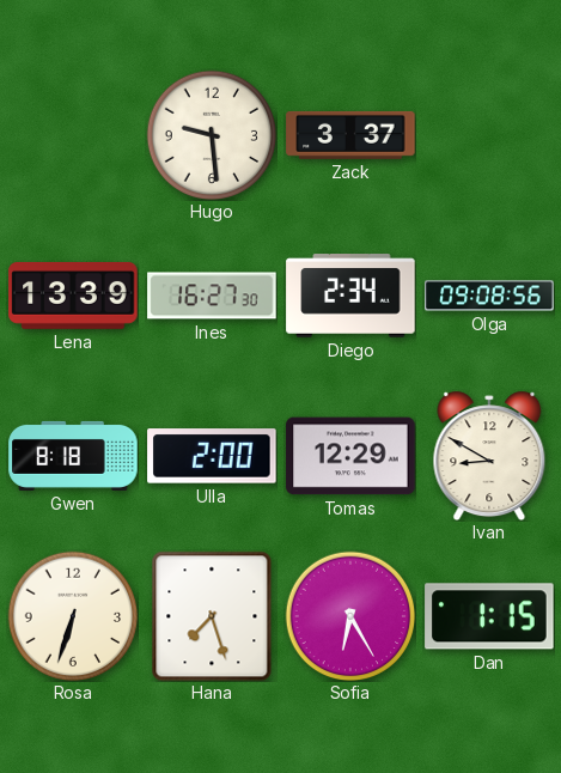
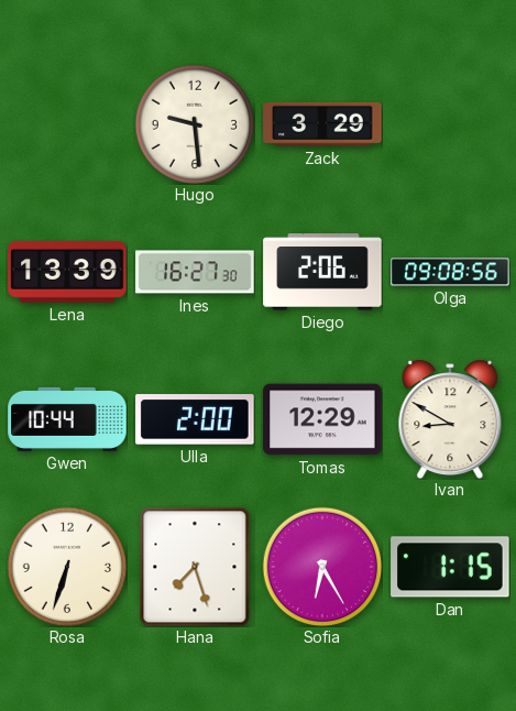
Zack: 3:37 -> 3:29 (322, 124)
Diego: 2:34 -> 2:06 (322, 272)
Gwen: 8:18 -> 10:44 (67, 419)
